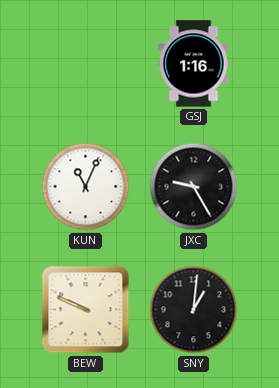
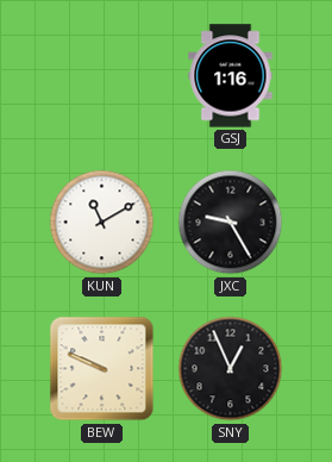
KUN: 11:04 -> 11:10 (102, 223)
SNY: 1:01 -> 12:56 (231, 369)
